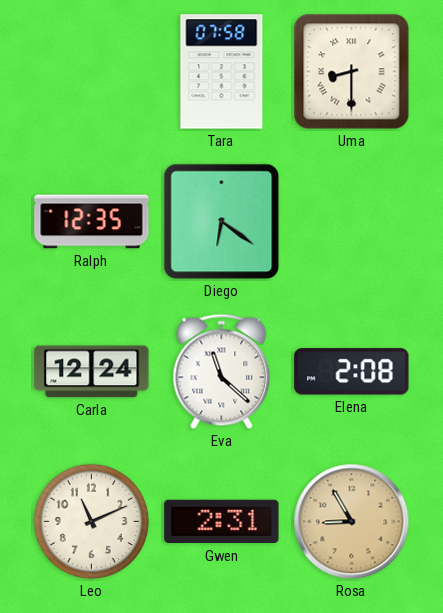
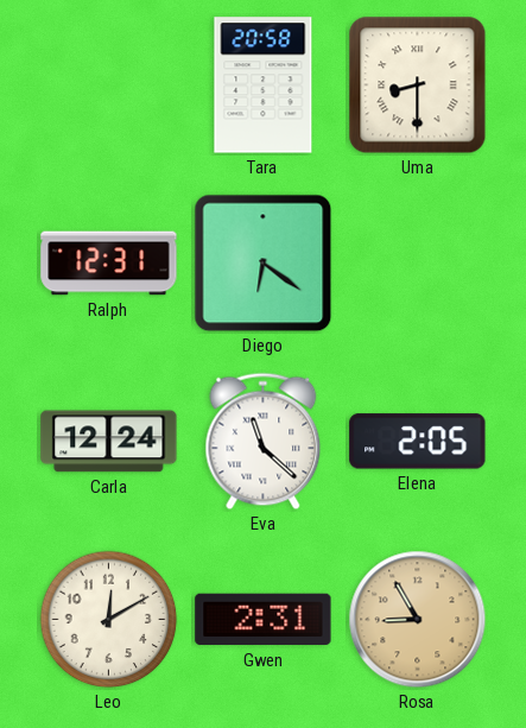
Tara: 07:58 -> 20:58 (264, 86)
Ralph: 12:35 -> 12:31 (109, 264)
Elena: 2:08 -> 2:05 (418, 442)
Leo: 11:11 -> 12:10 (109, 620)
